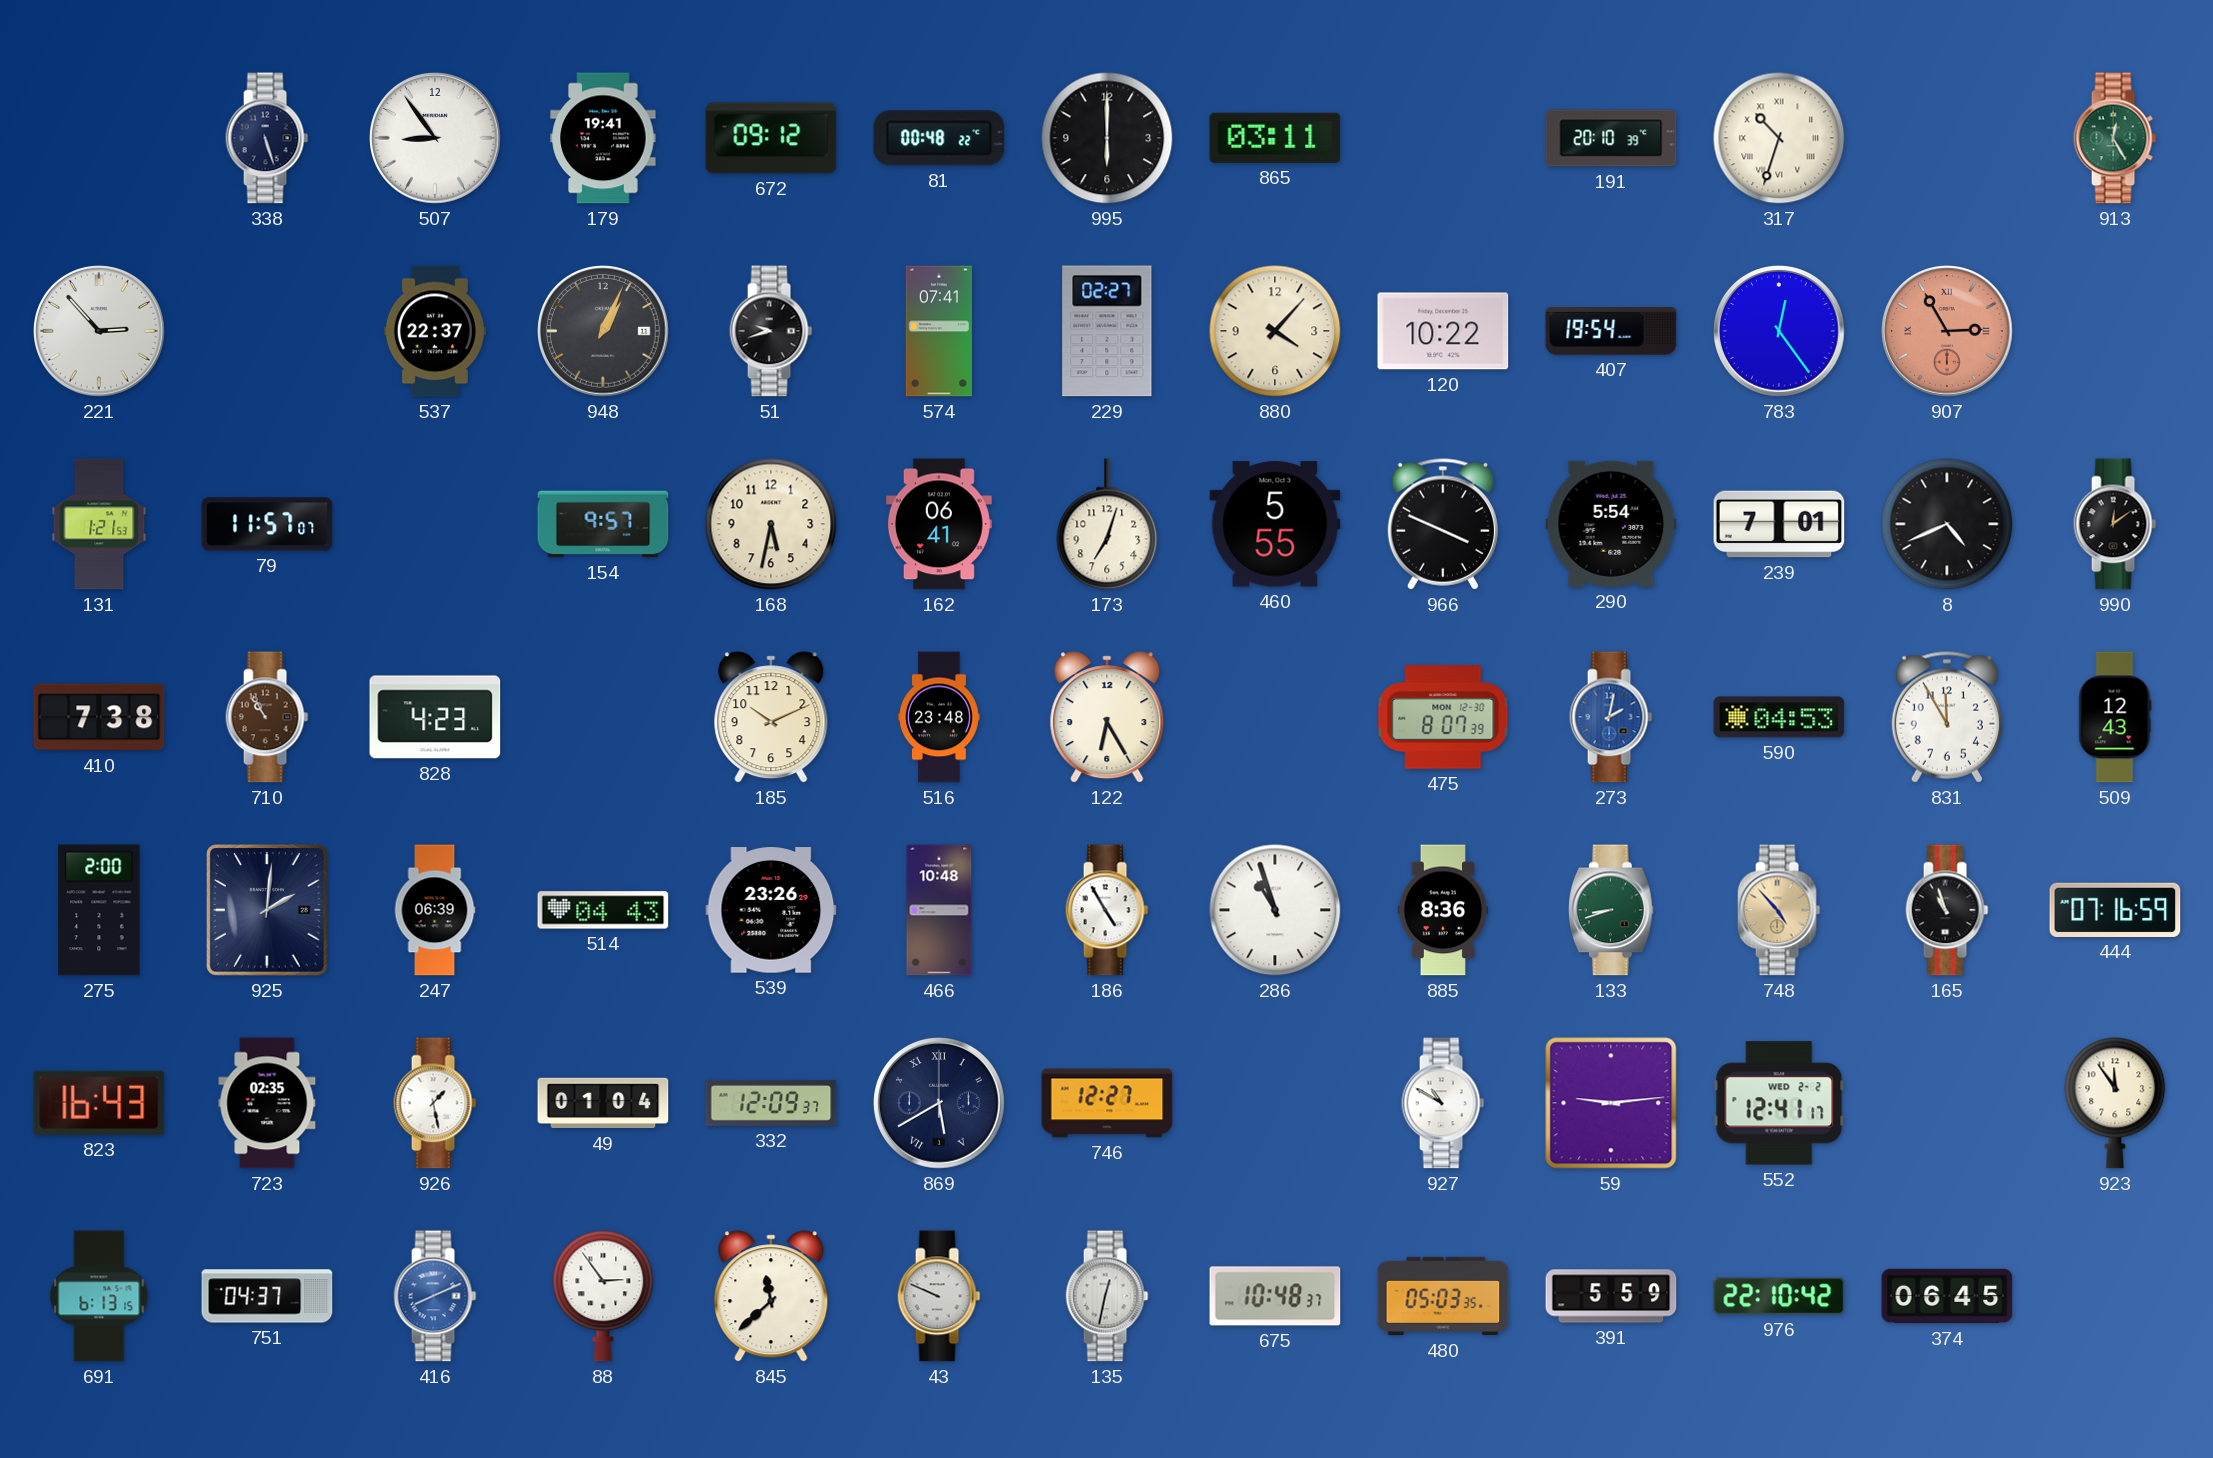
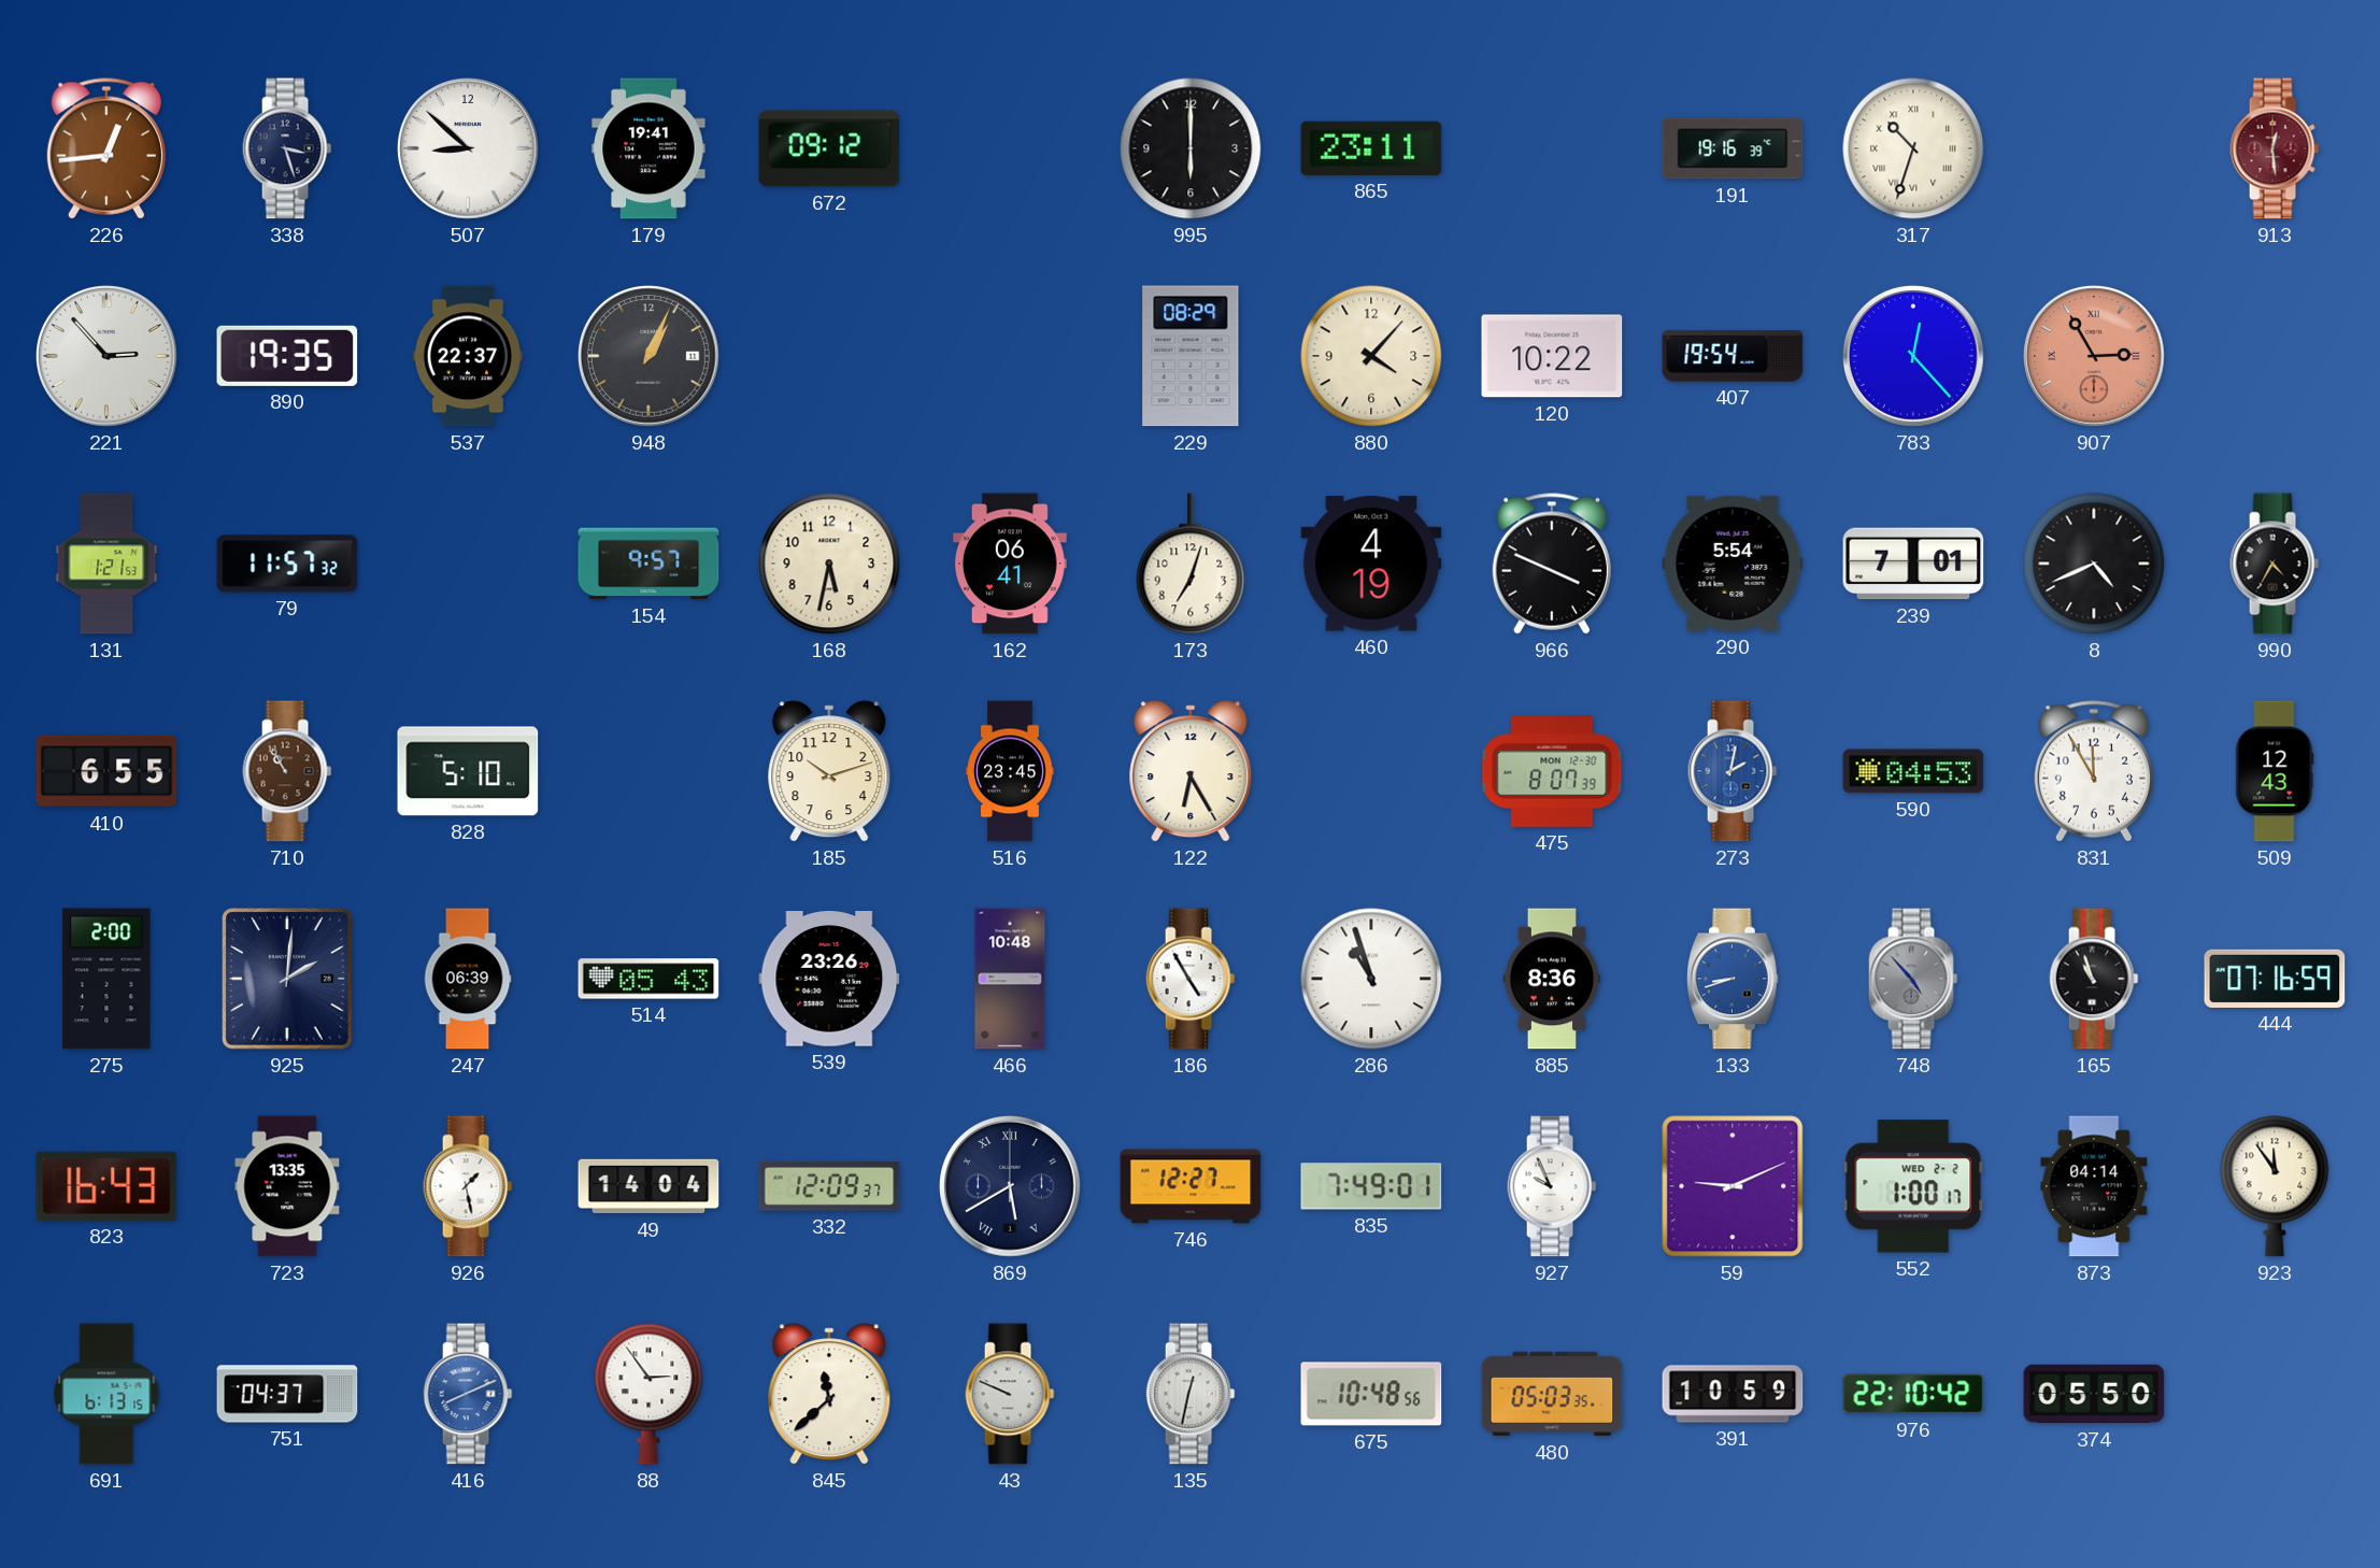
226: none -> 12:44 (106, 148)
338: 5:27 -> 3:27 (287, 148)
507: 8:54 -> 8:52 (469, 149)
81: 00:48 -> none (939, 138)
865: 03:11 -> 23:11 (1371, 148)
191: 20:10 -> 19:16 (1733, 148)
913: 12:25 -> 12:29 (2275, 148)
913 dial: green -> burgundy (2275, 148)
890: none -> 19:35 (287, 356)
51: 9:42 -> none (771, 331)
574: 07:41 -> none (938, 331)
229: 02:27 -> 08:29 (1191, 356)
783: 12:24 -> 12:23 (1914, 357)
79: 11:57:07 -> 11:57:32 (287, 564)
460: 5:55 -> 4:19 (1371, 564)
990: 12:09 -> 4:35 (2275, 564)
410: 7:38 -> 6:55 (106, 771)
828: 4:23 -> 5:10 (468, 771)
185: 10:11 -> 10:12 (829, 771)
516: 23:48 -> 23:45 (1010, 771)
514: 04:43 -> 05:43 (649, 979)
133 dial: green -> blue (1734, 979)
748 dial: champagne -> grey (1913, 979)
723: 02:35 -> 13:35 (287, 1186)
49: 01:04 -> 14:04 (649, 1186)
835: none -> 7:49 (1371, 1186)
927: 10:50 -> 9:56 (1552, 1186)
59: 9:14 -> 9:11 (1733, 1186)
552: 12:41 -> 1:00 (1913, 1186)
873: none -> 04:14 (2094, 1186)
675: 10:48:37 -> 10:48:56 (1371, 1394)
391: 5:59 -> 10:59 (1733, 1394)
374: 06:45 -> 05:50 (2094, 1394)
